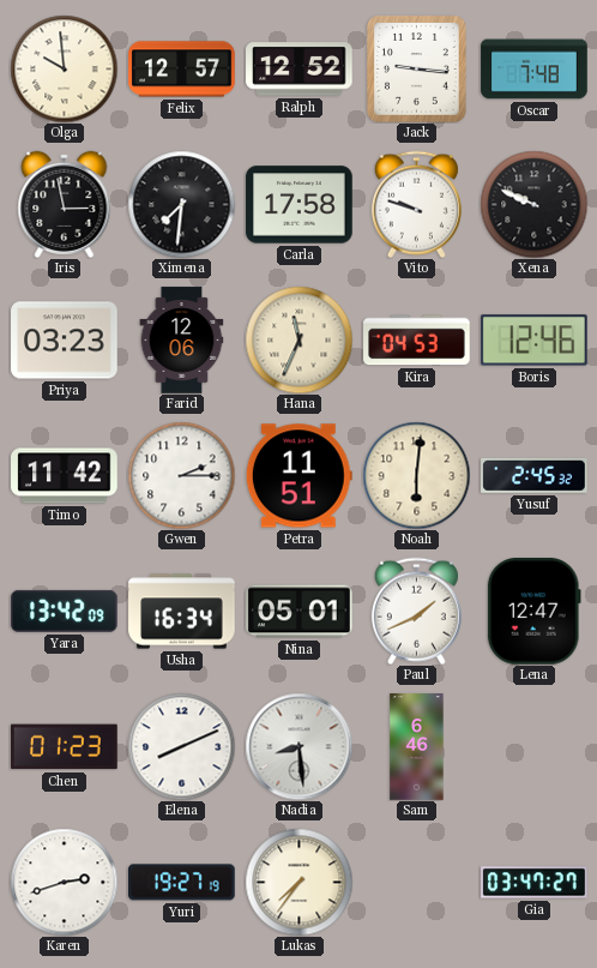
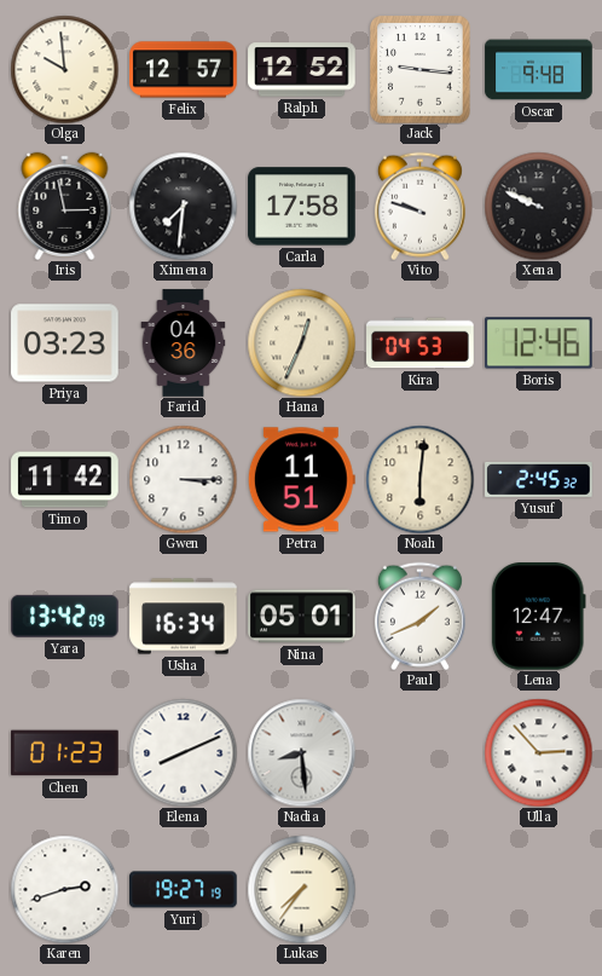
Oscar: 7:48 -> 9:48 (539, 70)
Farid: 12:06 -> 04:36 (184, 343)
Hana: 11:34 -> 12:34 (301, 342)
Gwen: 2:15 -> 3:15 (183, 479)
Sam: 6:46 -> none (417, 747)
Ulla: none -> 2:53 (538, 752)
Gia: 03:47 -> none (535, 883)
